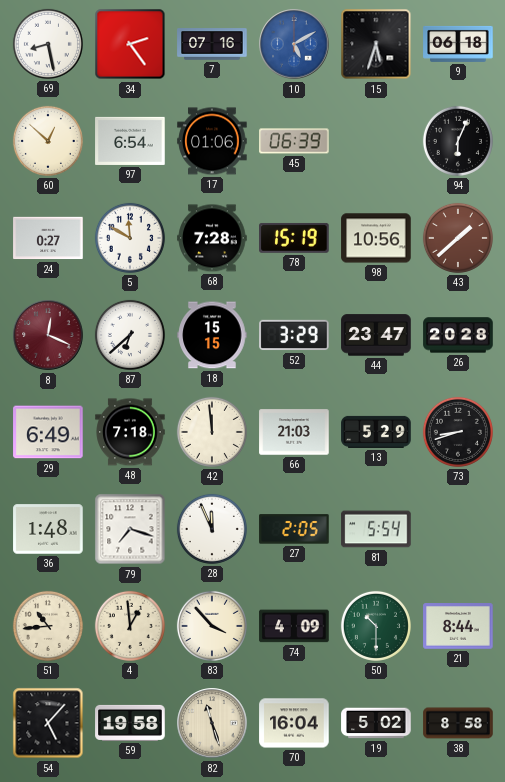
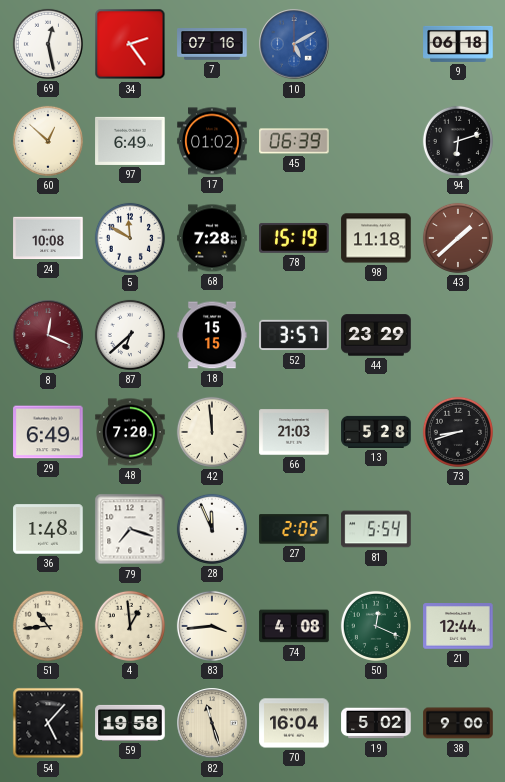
69: 8:28 -> 12:28 (48, 44)
15: 5:33 -> none (376, 44)
97: 6:54 -> 6:49 (130, 141)
17: 01:06 -> 01:02 (212, 141)
94: 6:04 -> 6:12 (458, 141)
24: 0:27 -> 10:08 (48, 238)
98: 10:56 -> 11:18 (376, 238)
52: 3:29 -> 3:57 (294, 335)
44: 23:47 -> 23:29 (376, 335)
26: 20:28 -> none (458, 335)
48: 7:18 -> 7:20 (130, 432)
13: 5:29 -> 5:28 (376, 432)
83: 3:53 -> 3:44 (212, 626)
74: 4:09 -> 4:08 (294, 626)
50: 10:30 -> 12:19 (376, 626)
21: 8:44 -> 12:44 (458, 626)
38: 8:58 -> 9:00 (458, 723)
